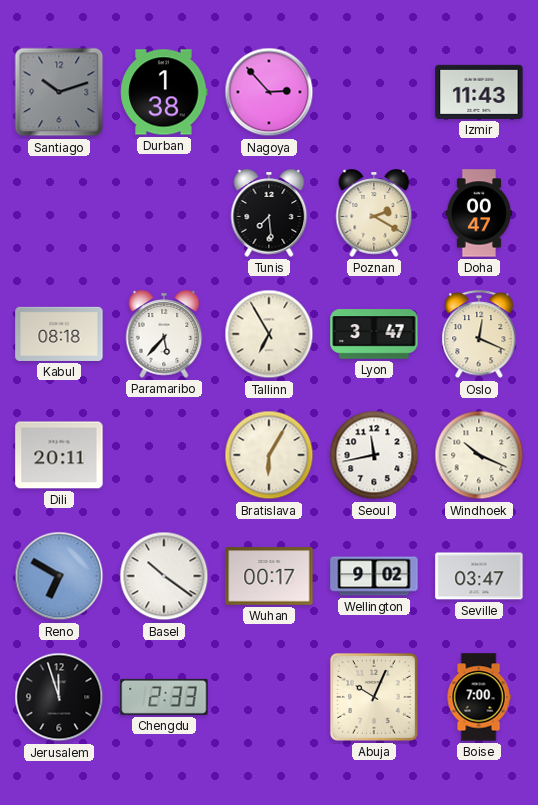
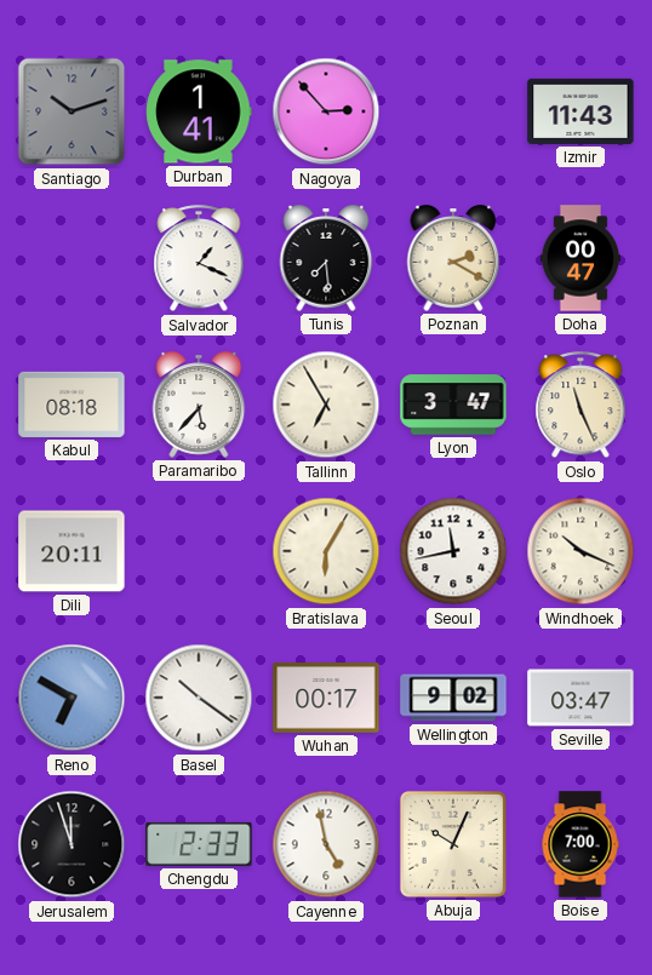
Durban: 1:38 -> 1:41 (199, 111)
Salvador: none -> 1:19 (199, 259)
Oslo: 12:19 -> 11:26 (580, 406)
Cayenne: none -> 4:58 (326, 844)
